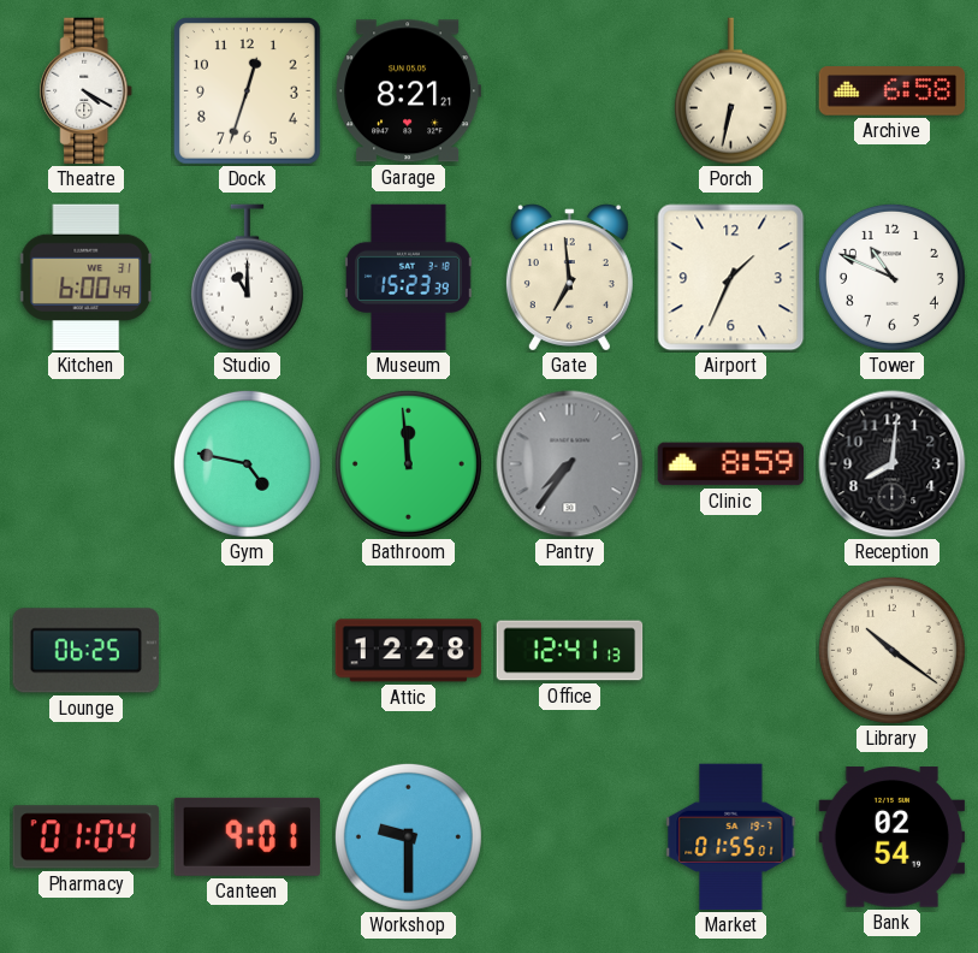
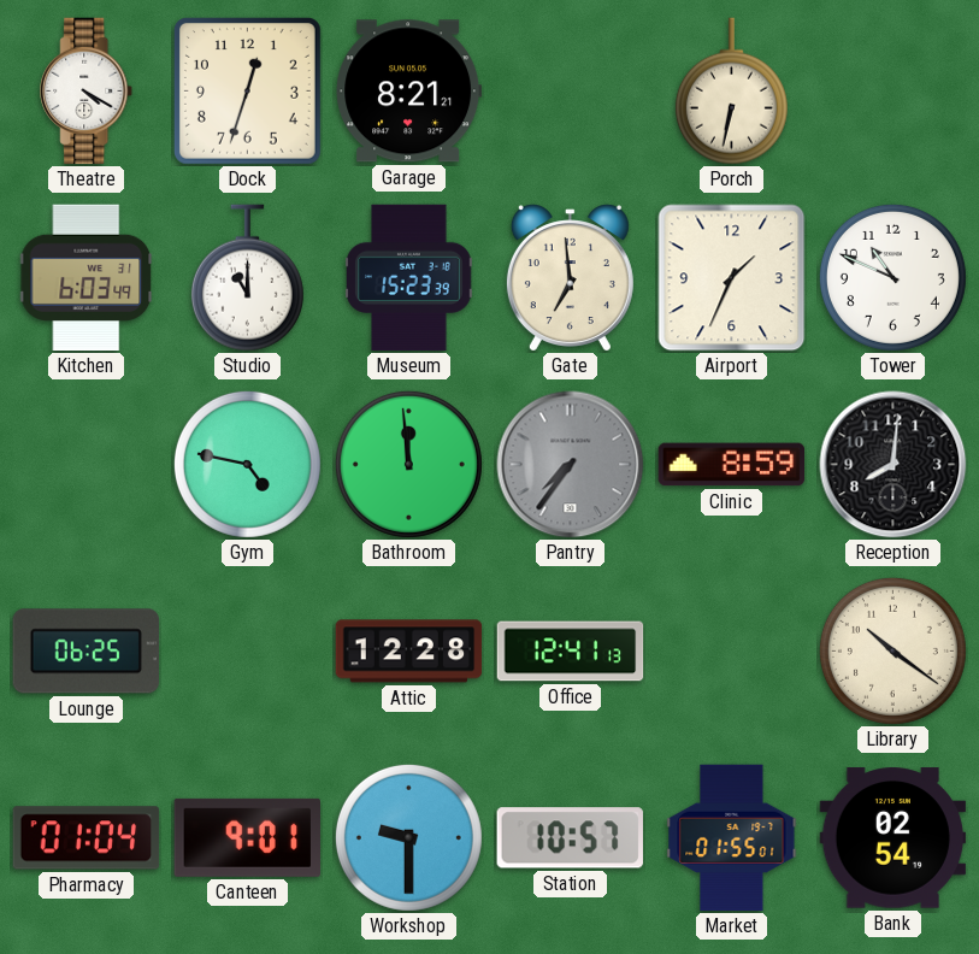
Archive: 6:58 -> none (893, 91)
Kitchen: 6:00 -> 6:03 (87, 278)
Station: none -> 10:57 (570, 838)
